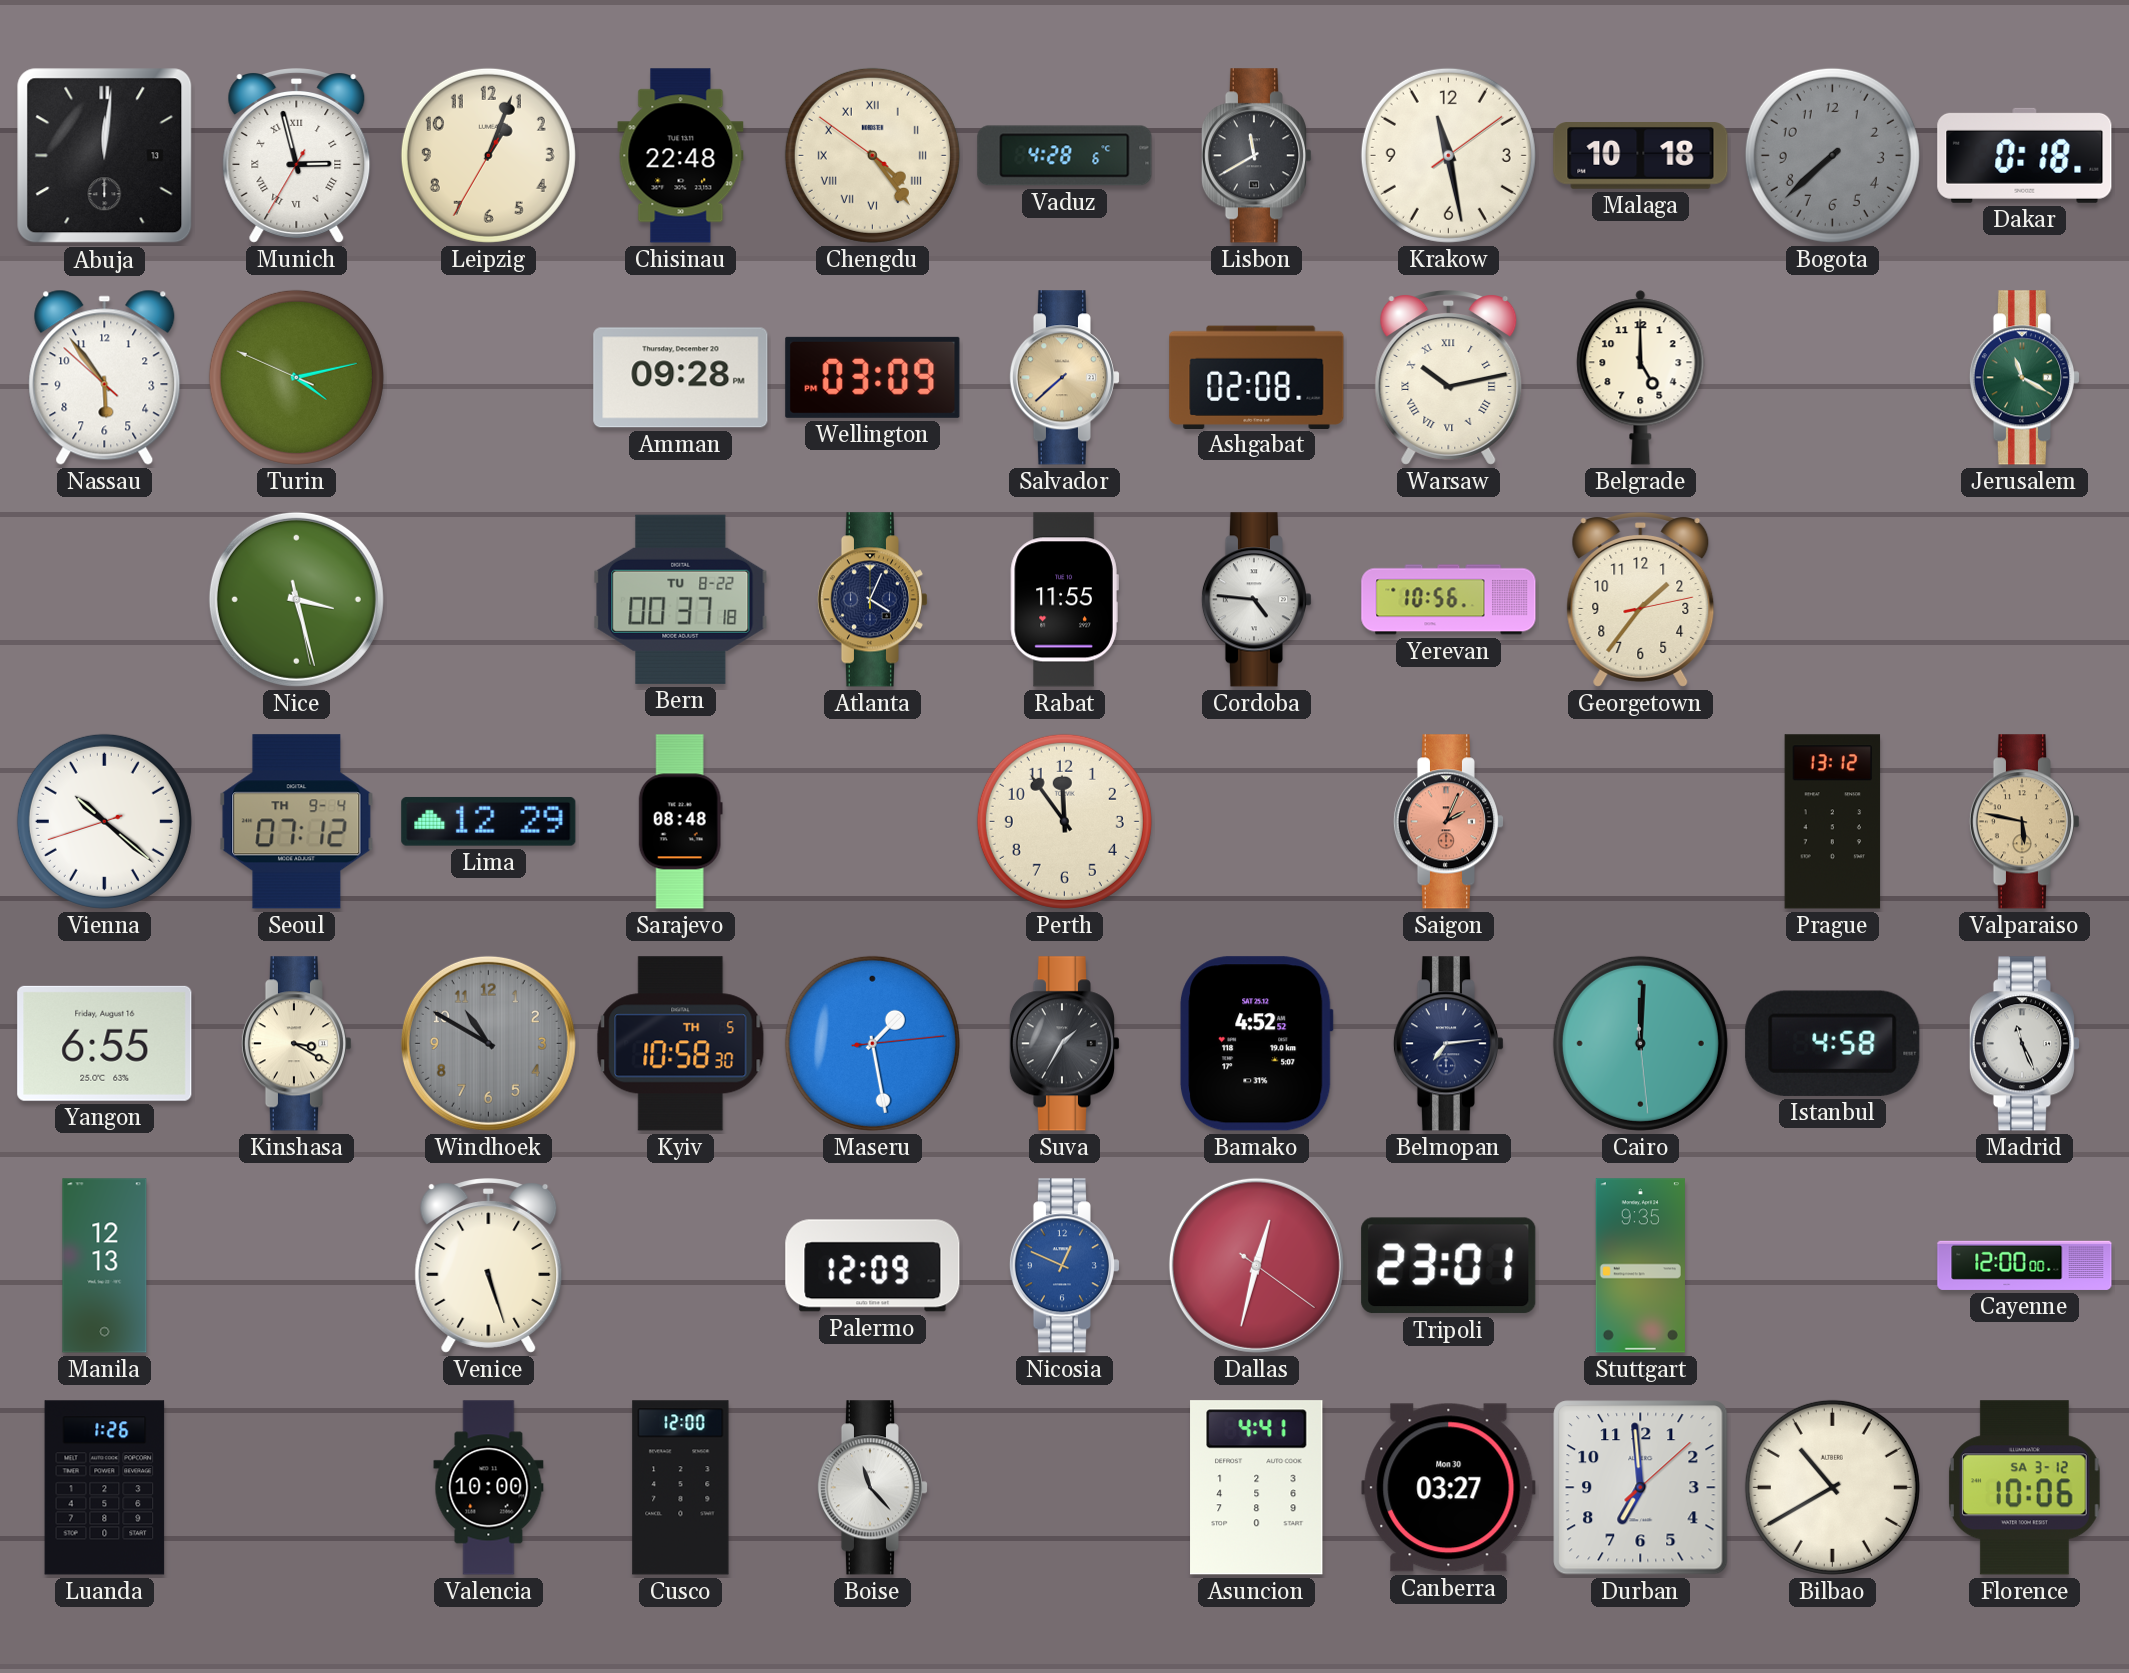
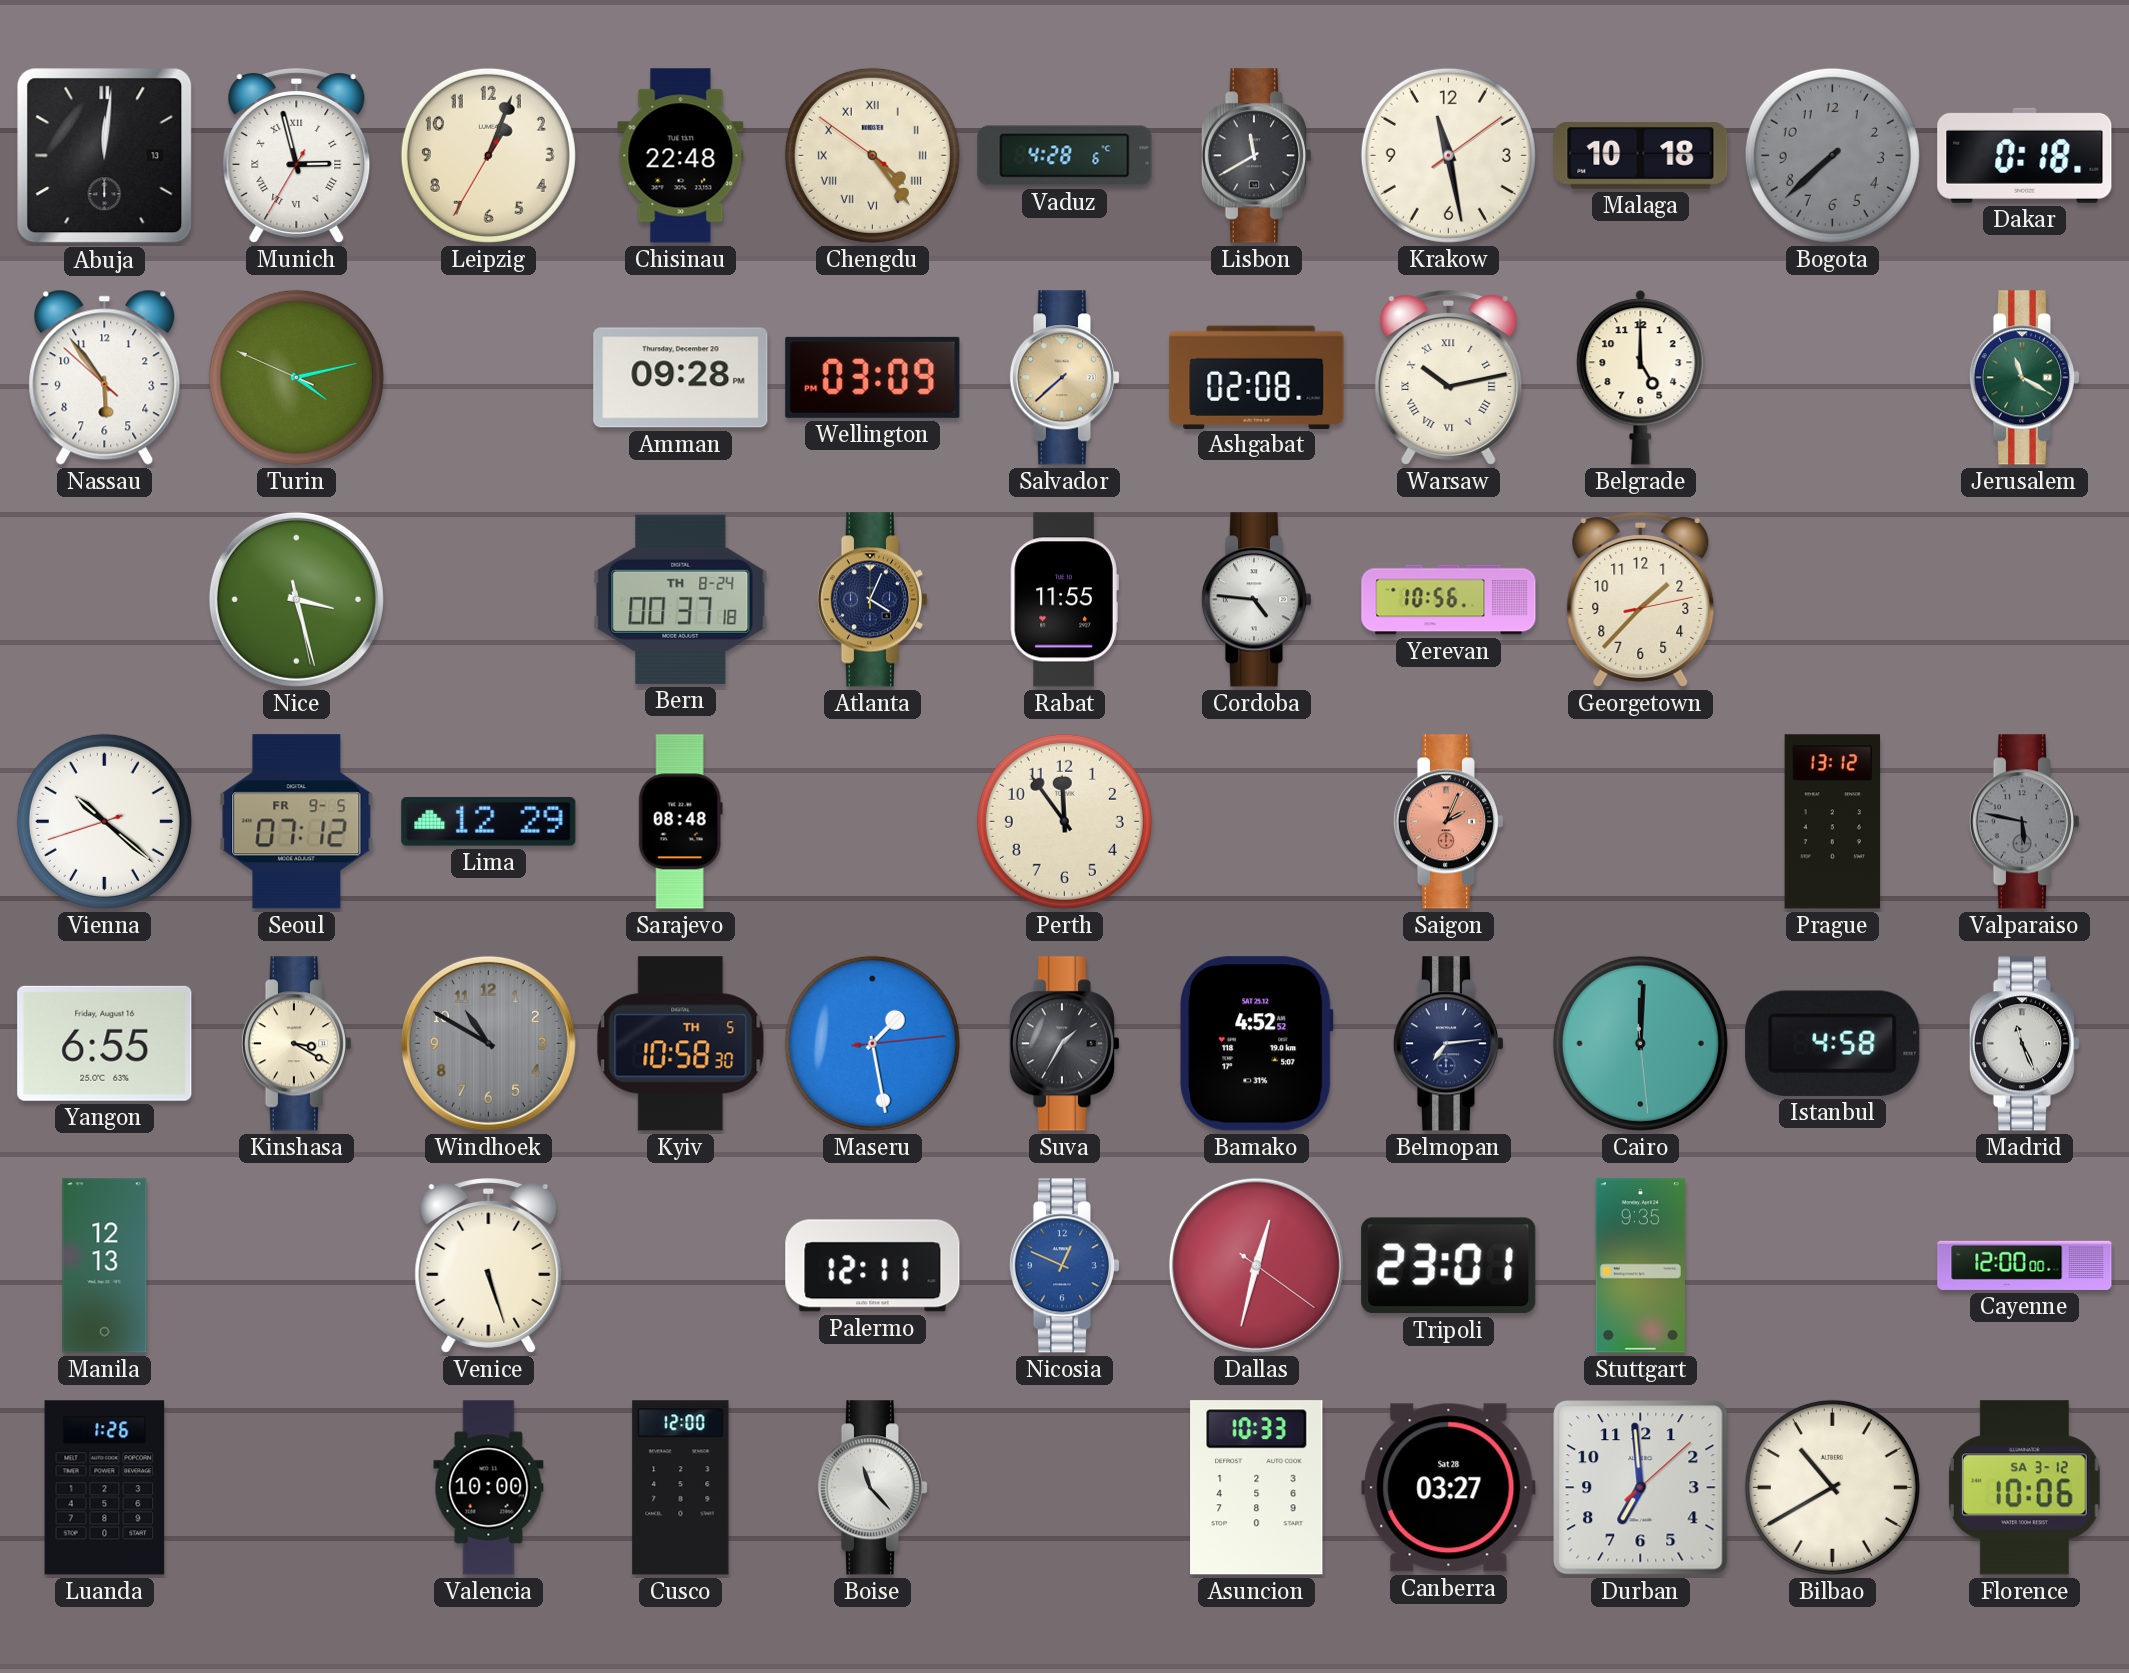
Bern date: TU 8-22 -> TH 8-24 (681, 599)
Georgetown: 1:36 -> 1:37 (1641, 600)
Seoul date: TH 9-4 -> FR 9-5 (297, 822)
Valparaiso dial: champagne -> grey (2024, 822)
Palermo: 12:09 -> 12:11 (873, 1266)
Asuncion: 4:41 -> 10:33 (1257, 1488)
Canberra date: Mon 30 -> Sat 28 (1449, 1488)
